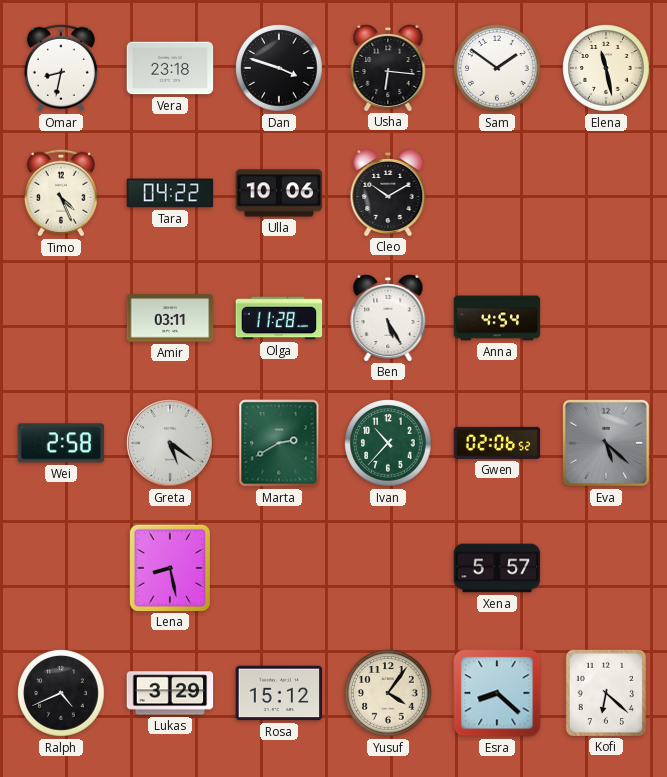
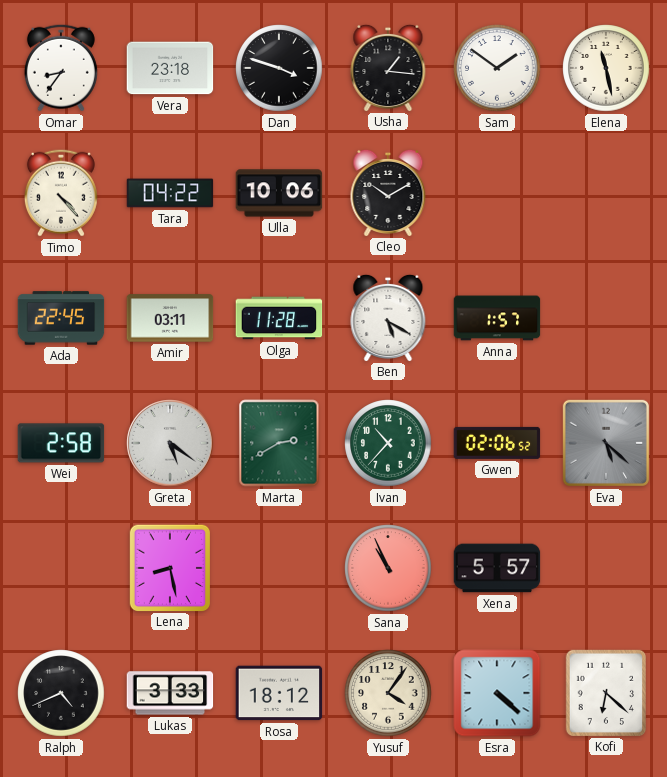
Omar: 8:32 -> 8:36 (61, 68)
Usha: 6:16 -> 1:16 (388, 67)
Timo: 4:26 -> 4:23 (61, 193)
Ada: none -> 22:45 (61, 318)
Ben: 5:25 -> 5:20 (388, 317)
Anna: 4:54 -> 1:57 (497, 318)
Sana: none -> 10:56 (388, 568)
Lukas: 3:29 -> 3:33 (170, 693)
Rosa: 15:12 -> 18:12 (279, 693)
Esra: 8:22 -> 4:22 (497, 693)
